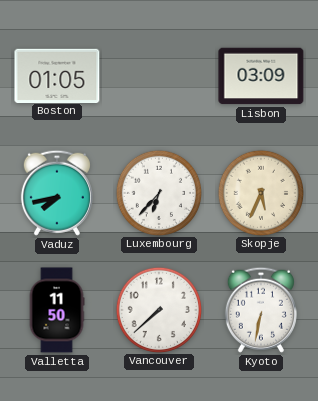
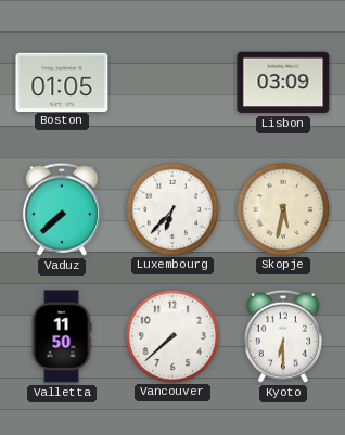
Vaduz: 7:43 -> 7:38 (62, 209)
Skopje: 5:34 -> 5:32 (282, 208)
Kyoto: 6:32 -> 6:30 (283, 336)
